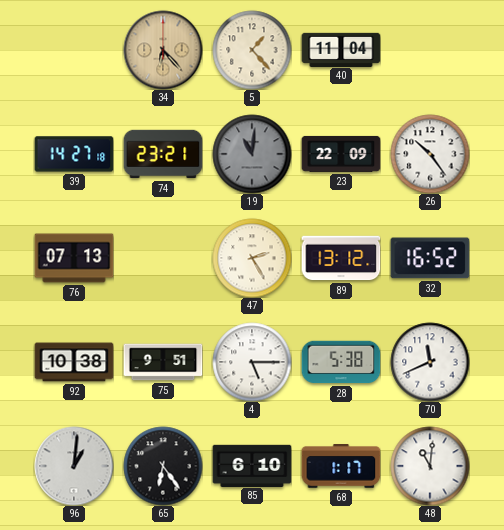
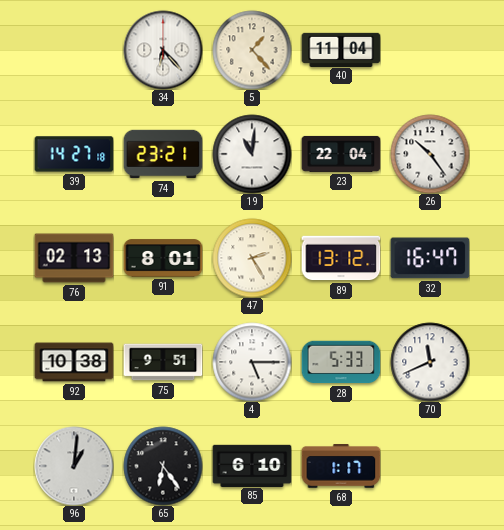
34 dial: champagne -> white (163, 50)
19 dial: grey -> white (252, 154)
23: 22:09 -> 22:04 (341, 154)
76: 07:13 -> 02:13 (74, 258)
91: none -> 8:01 (163, 258)
32: 16:52 -> 16:47 (430, 258)
28: 5:38 -> 5:33 (341, 362)
48: 11:01 -> none (430, 466)
